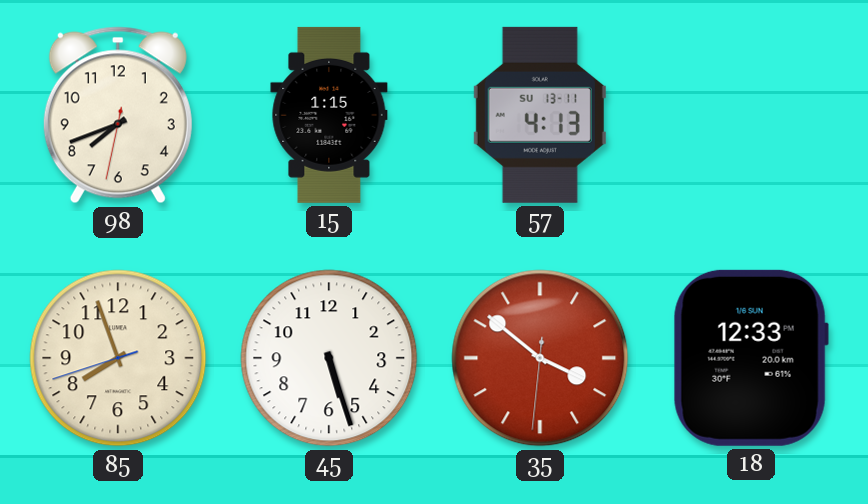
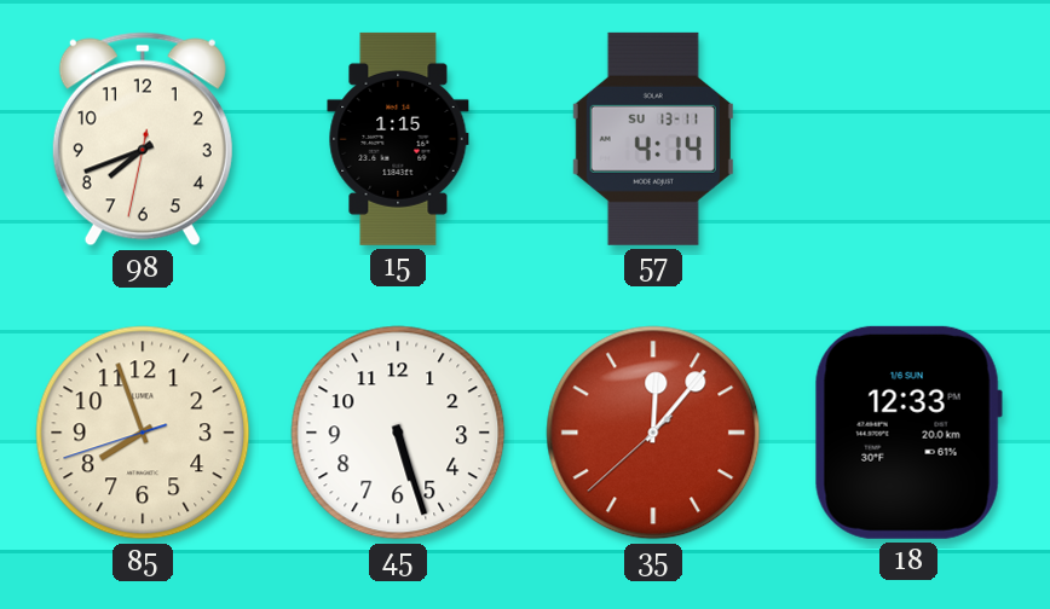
57: 4:13 -> 4:14 (653, 139)
35: 3:51 -> 12:06 (653, 433)
